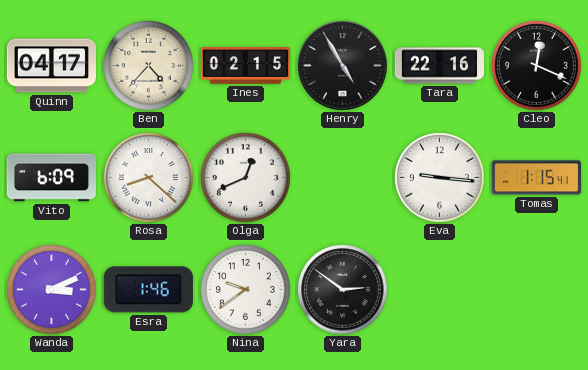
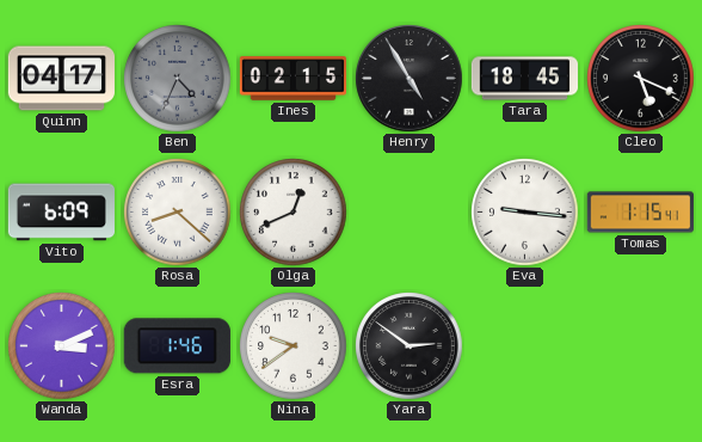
Ben: 4:37 -> 4:34 (178, 79)
Ben dial: cream -> grey (178, 79)
Tara: 22:16 -> 18:45 (525, 79)
Cleo: 12:19 -> 5:19 (641, 79)
